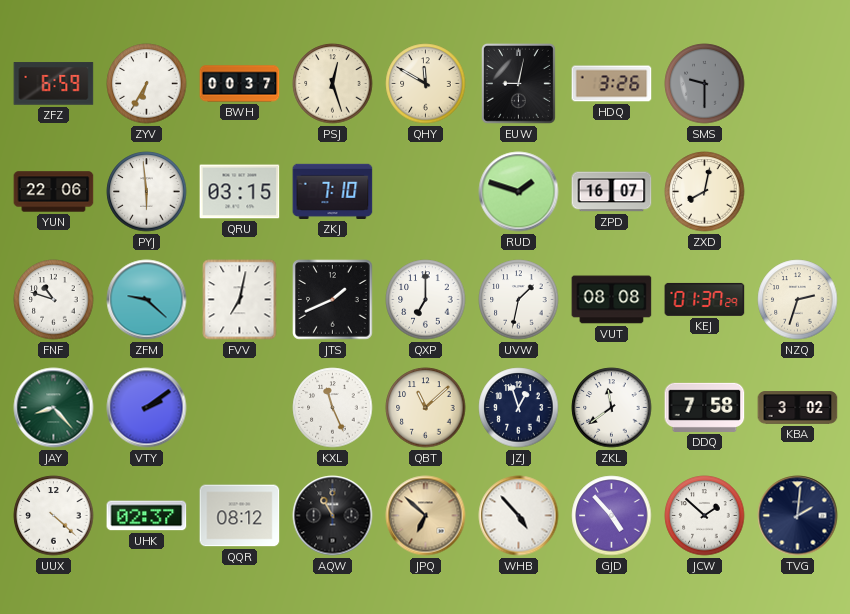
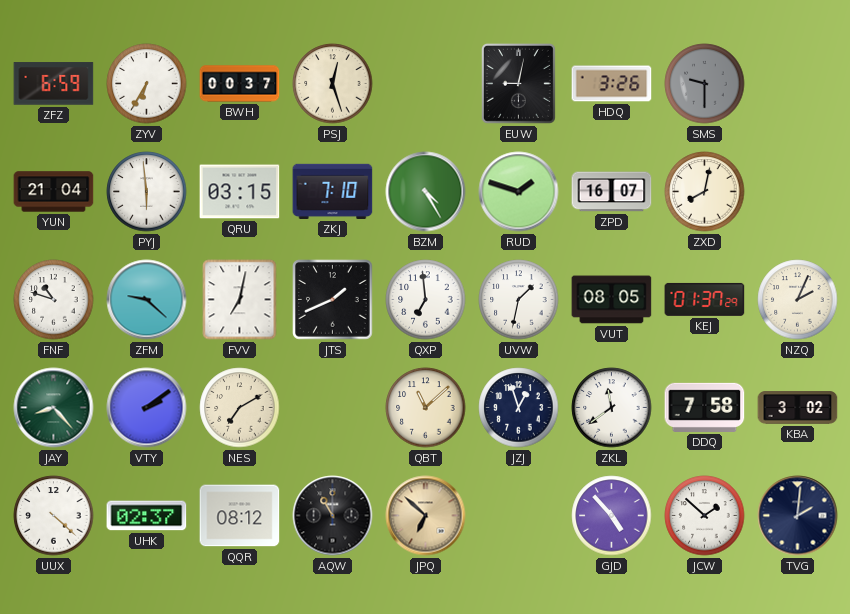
QHY: 11:50 -> none (426, 84)
YUN: 22:06 -> 21:04 (54, 192)
BZM: none -> 4:25 (426, 192)
QXP: 7:00 -> 6:59 (426, 300)
VUT: 08:08 -> 08:05 (612, 300)
NZQ: 2:33 -> 2:04 (798, 300)
NES: none -> 7:10 (240, 408)
KXL: 11:26 -> none (333, 408)
WHB: 4:53 -> none (519, 516)
